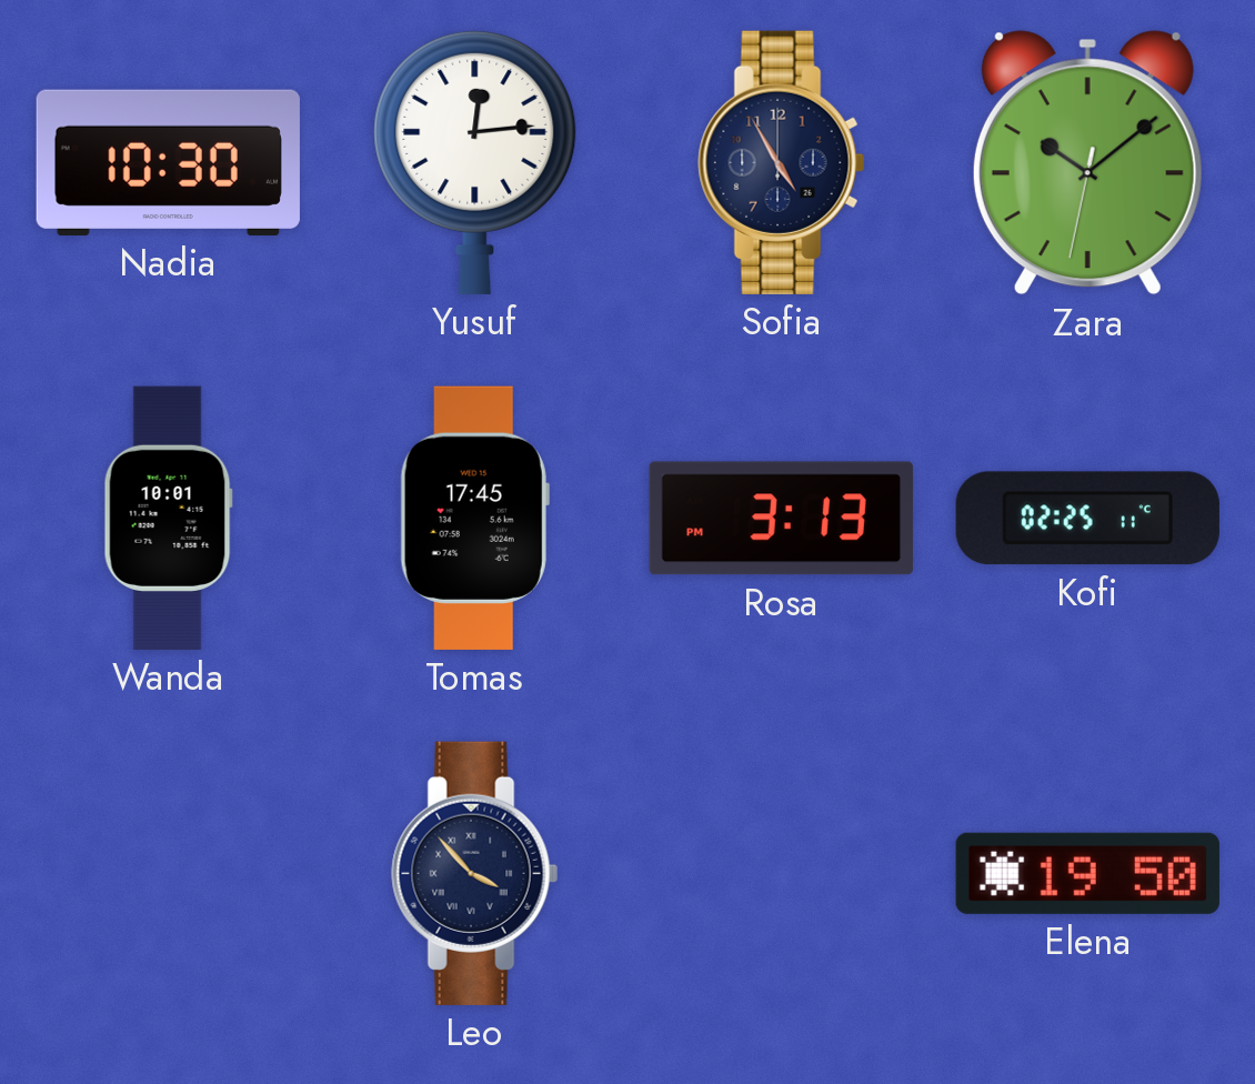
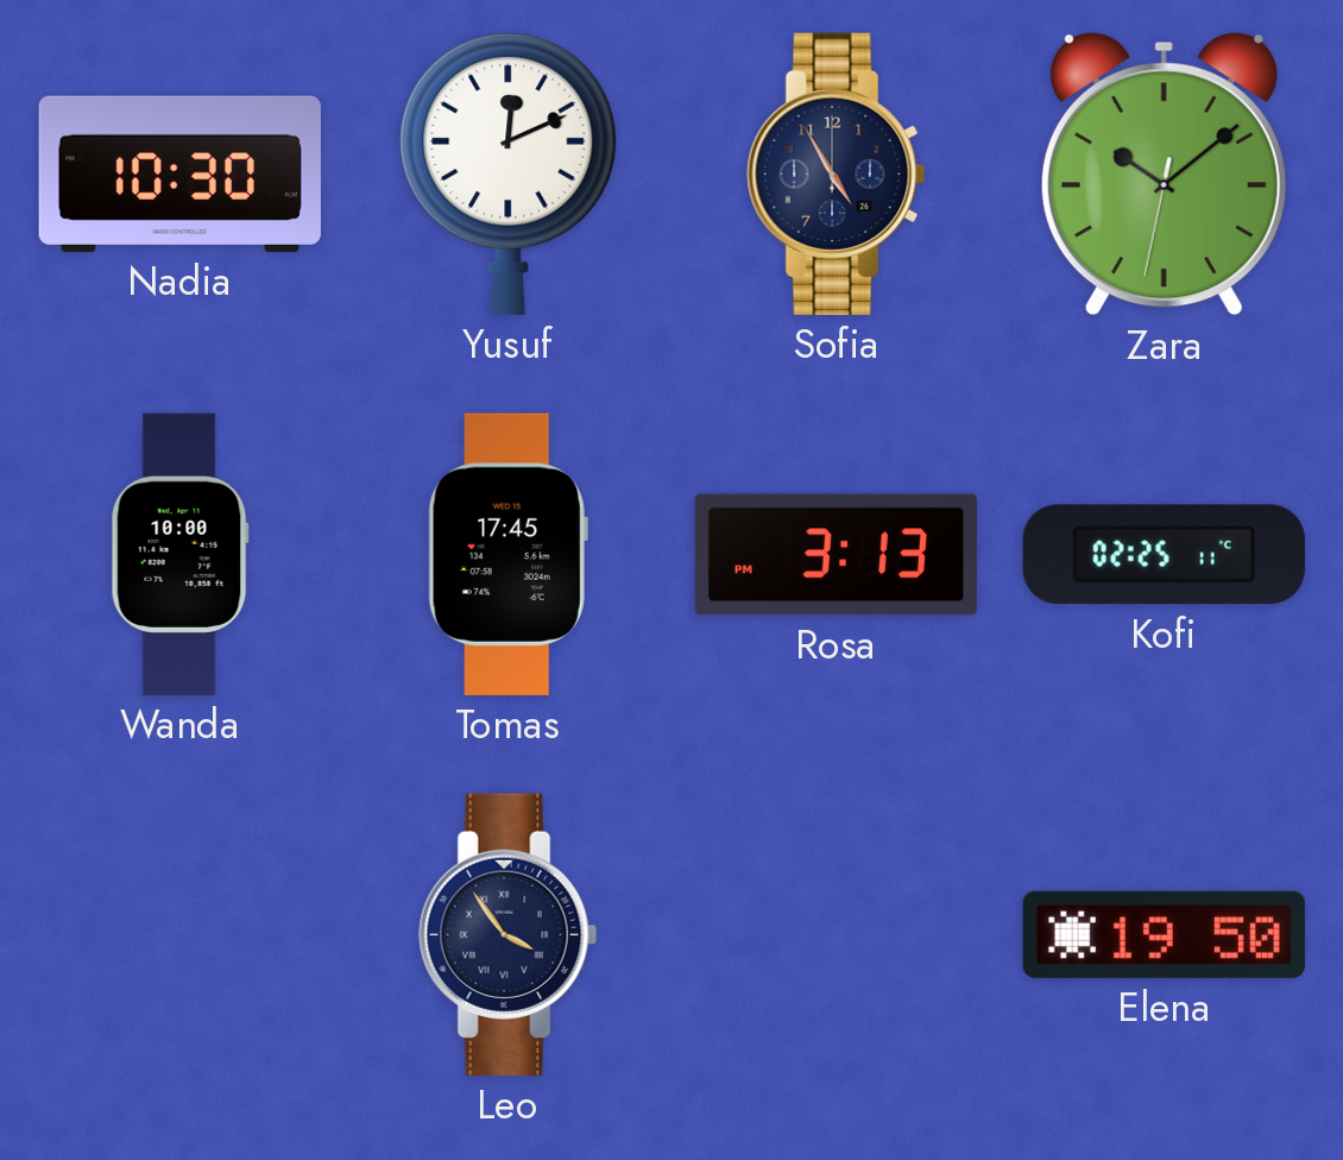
Yusuf: 12:14 -> 12:11 (509, 174)
Wanda: 10:01 -> 10:00 (179, 554)
Leo: 3:53 -> 3:54 (509, 934)
